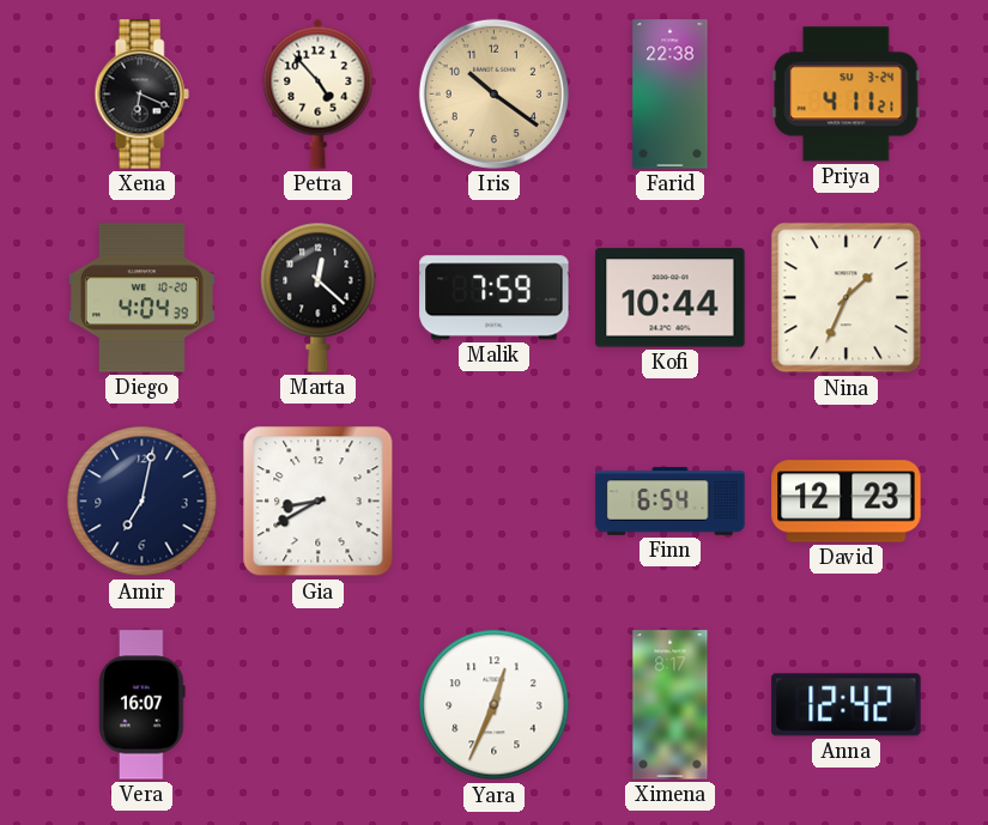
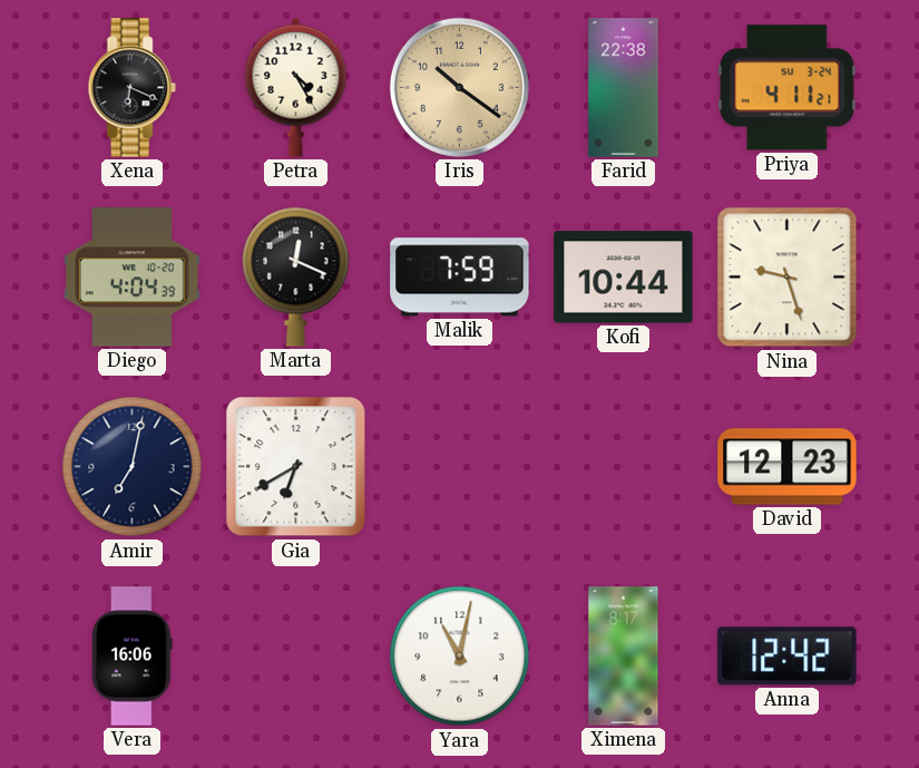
Petra: 4:53 -> 4:25 (296, 87)
Marta: 12:22 -> 12:19 (296, 276)
Nina: 1:34 -> 9:27 (788, 278)
Gia: 8:40 -> 6:40 (296, 467)
Finn: 6:54 -> none (671, 502)
Vera: 16:07 -> 16:06 (133, 657)
Yara: 12:34 -> 11:02 (460, 657)
